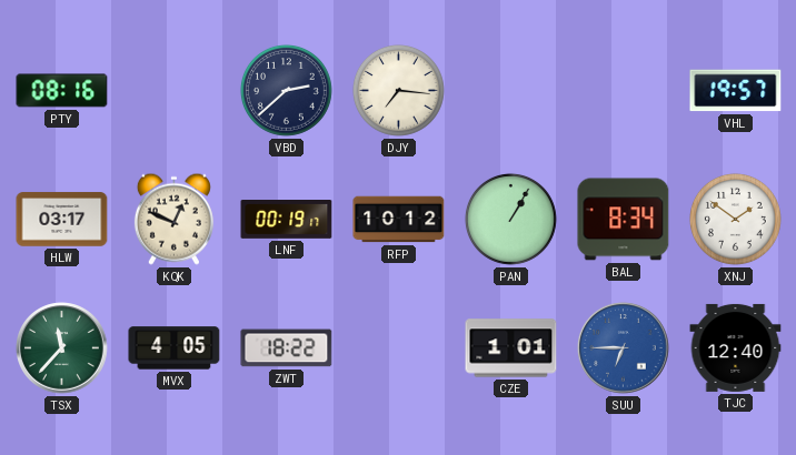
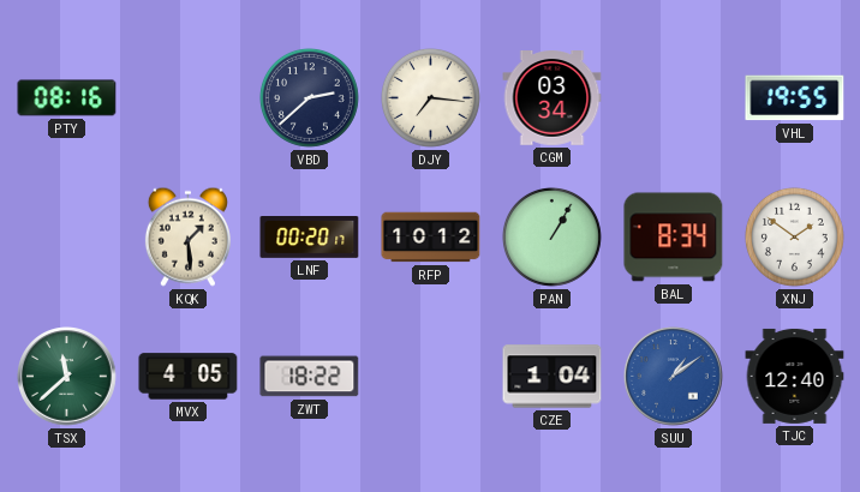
CGM: none -> 03:34 (553, 98)
VHL: 19:57 -> 19:55 (795, 98)
HLW: 03:17 -> none (62, 220)
KQK: 12:49 -> 1:29 (187, 236)
LNF: 00:19 -> 00:20 (310, 238)
TSX: 11:37 -> 11:38 (67, 377)
CZE: 1:01 -> 1:04 (553, 377)
SUU: 6:45 -> 1:09 (674, 377)
